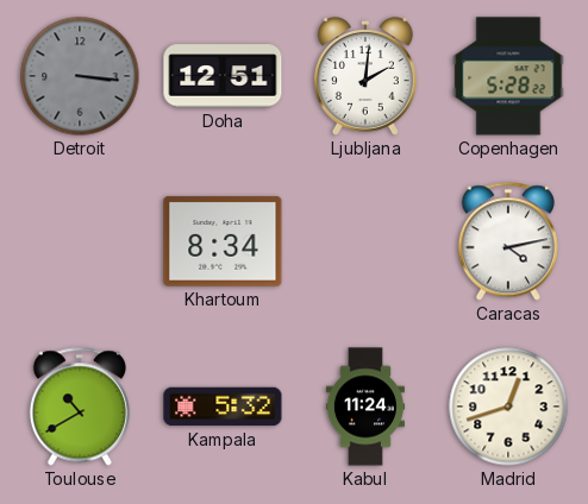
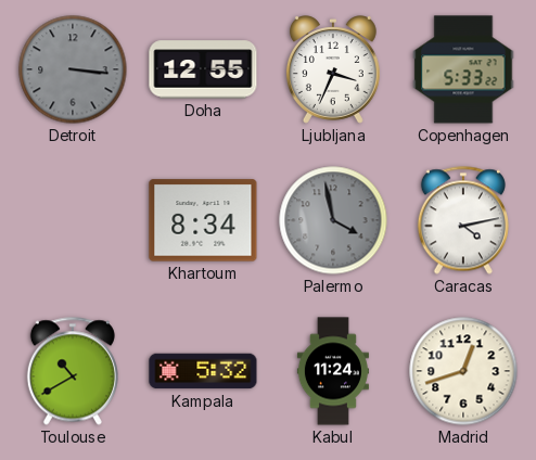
Doha: 12:51 -> 12:55 (203, 69)
Ljubljana: 2:01 -> 3:34 (333, 69)
Copenhagen: 5:28 -> 5:33 (463, 69)
Palermo: none -> 3:58 (333, 220)
